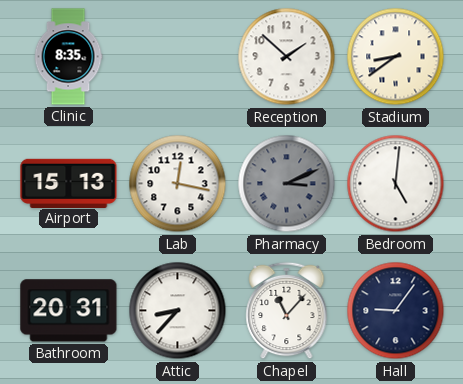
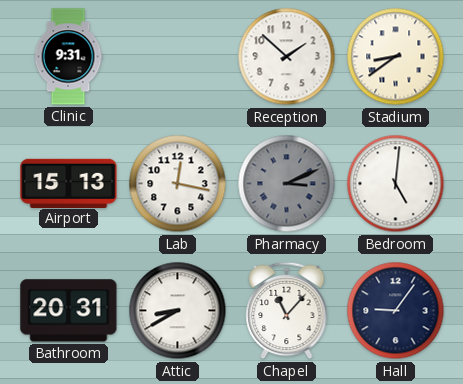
Clinic: 8:35 -> 9:31 (68, 57)
Attic: 8:37 -> 8:40 (178, 311)
